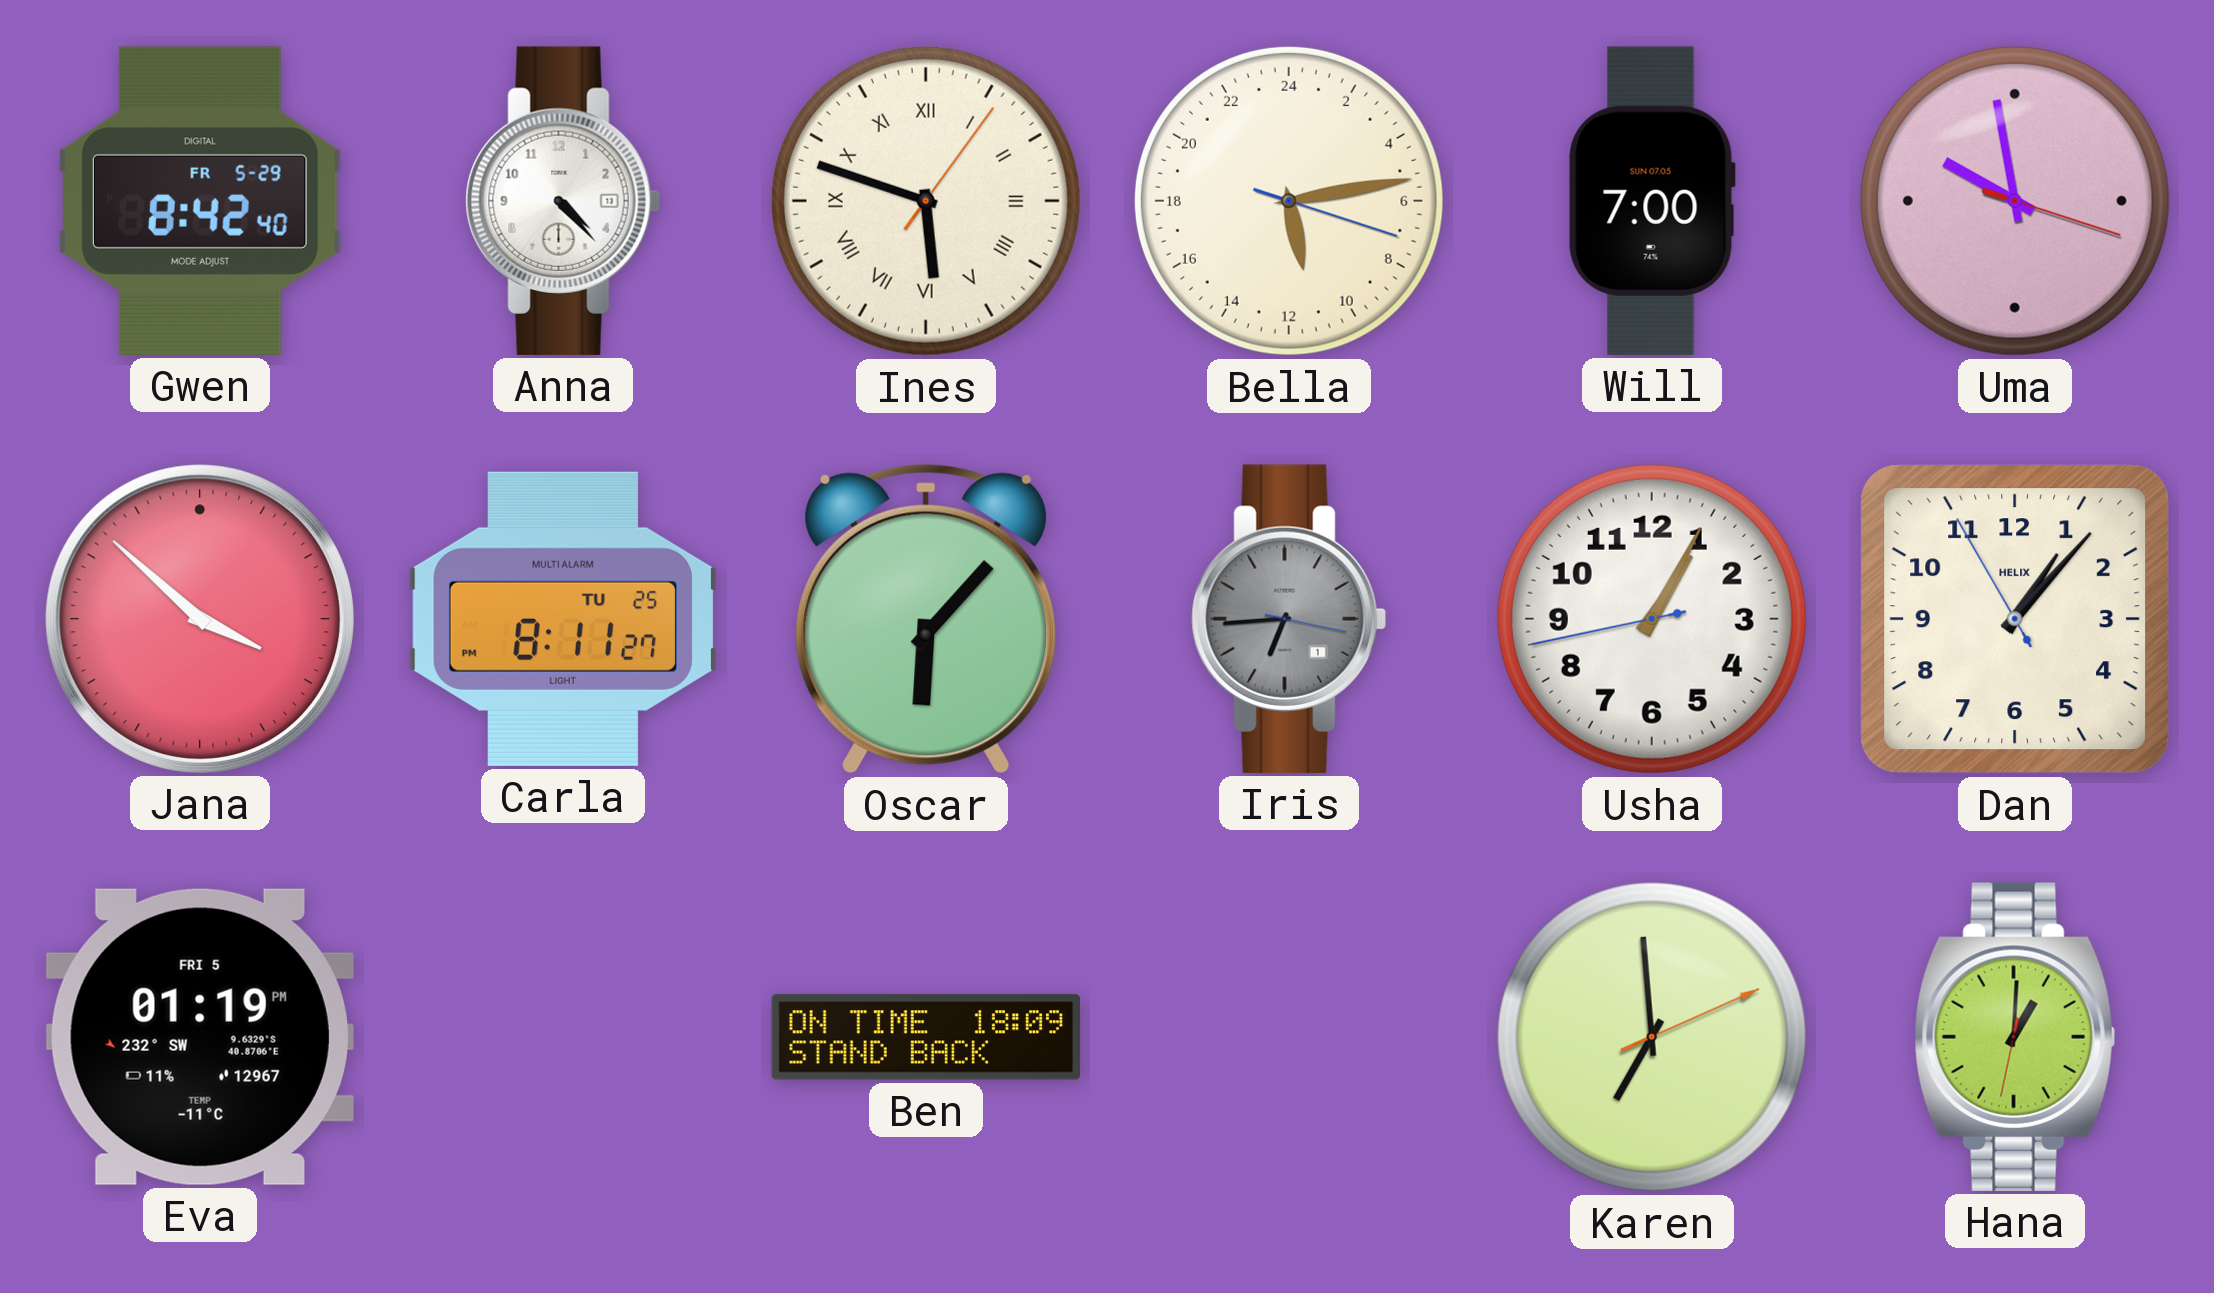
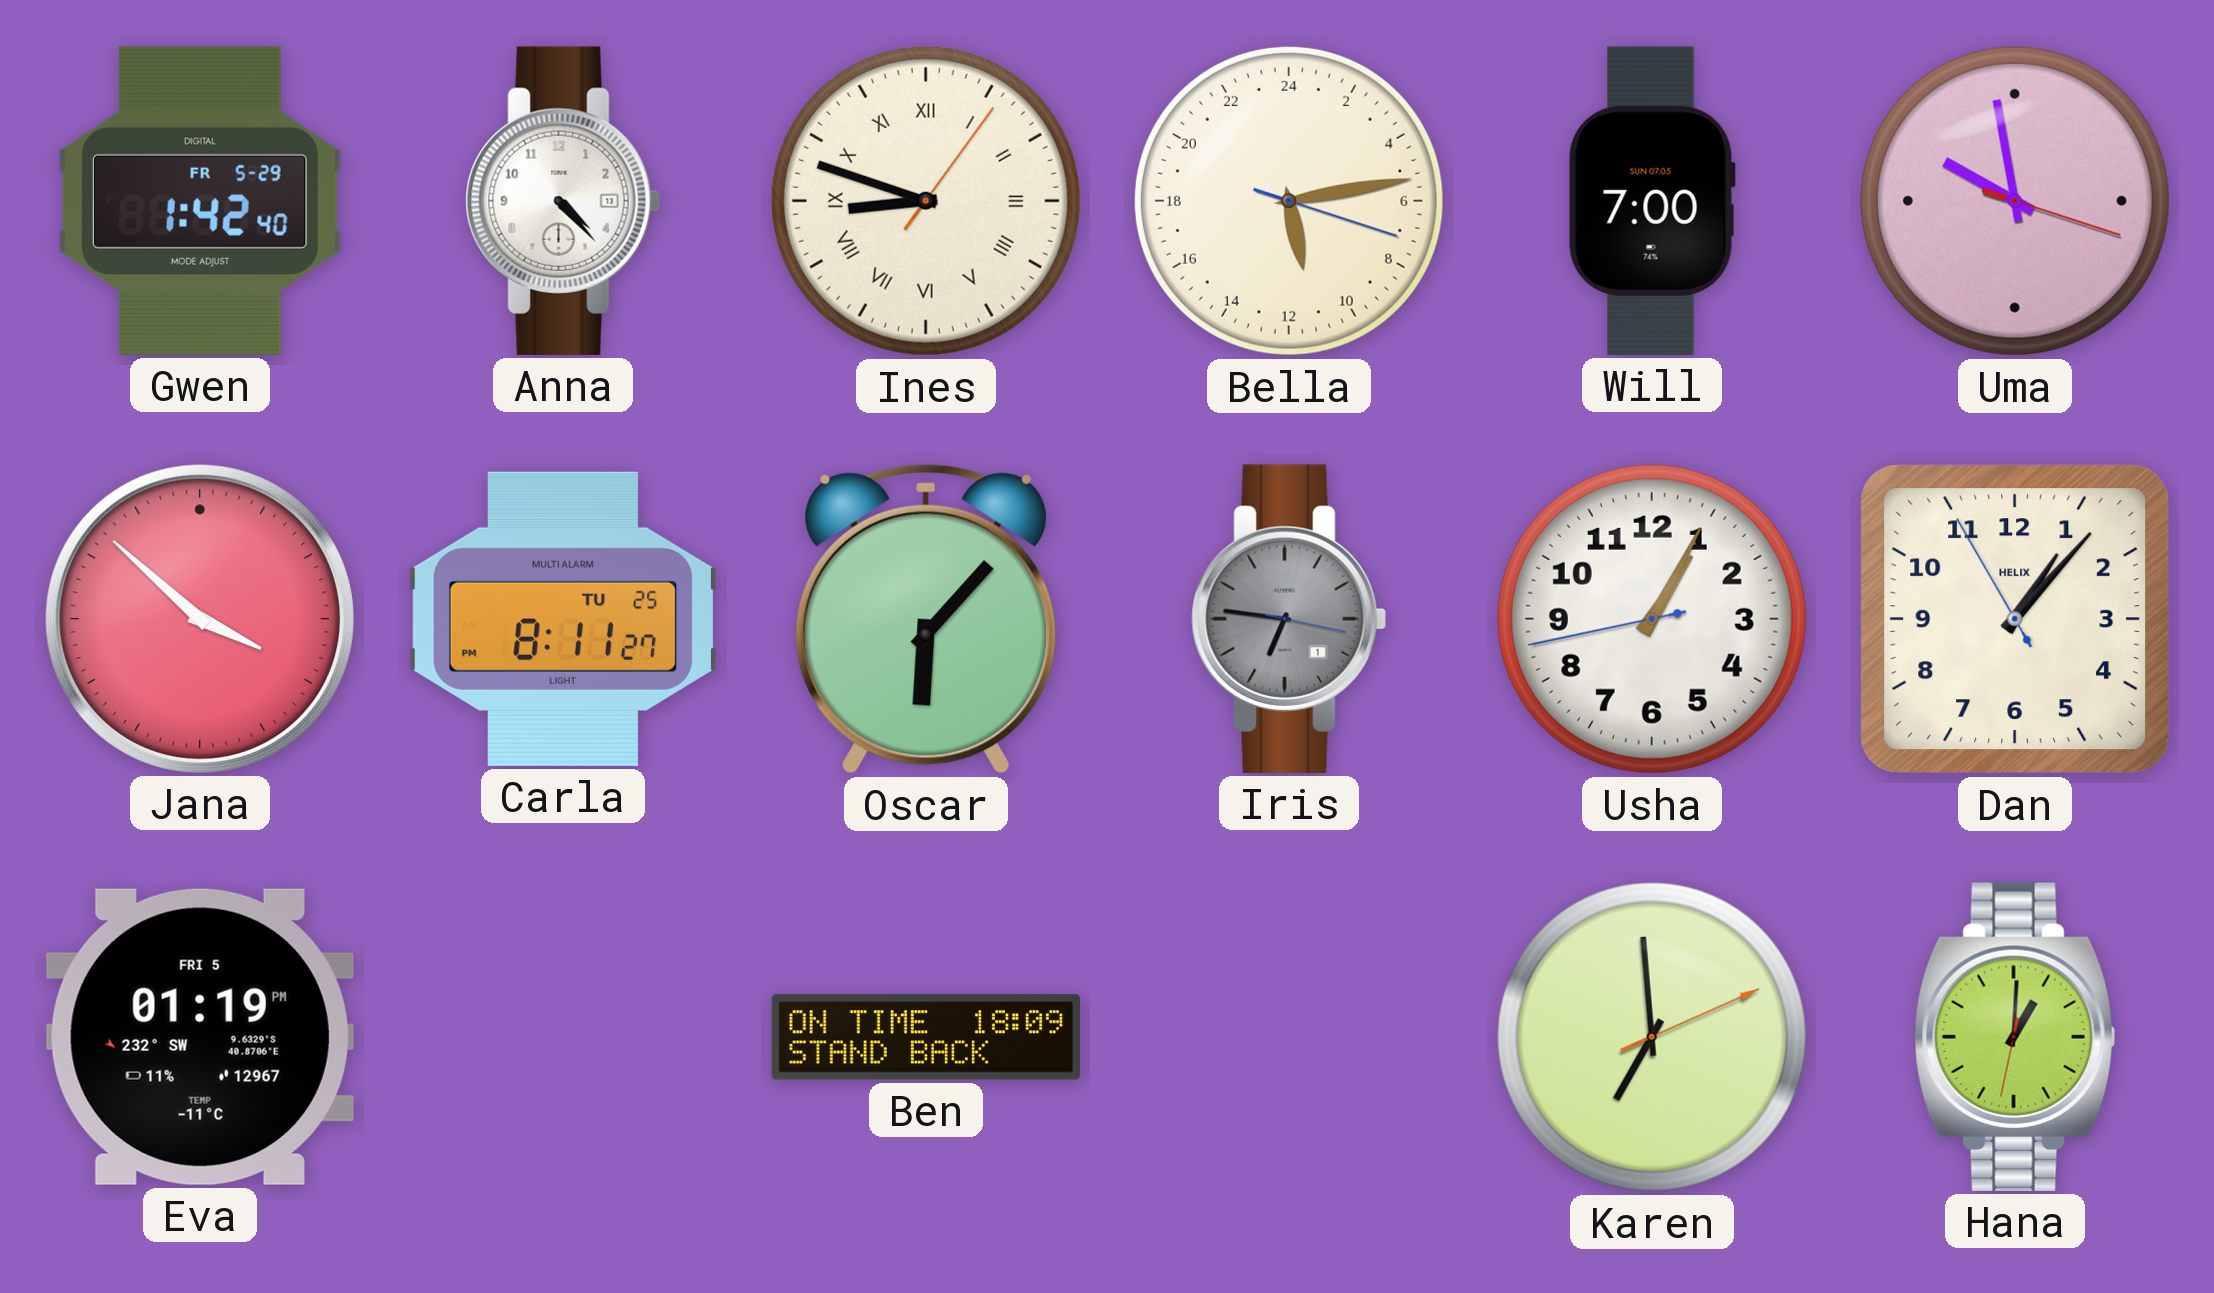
Gwen: 8:42 -> 1:42 (200, 201)
Ines: 5:48 -> 8:48 (926, 201)
Iris: 6:44 -> 6:46 (1289, 619)
